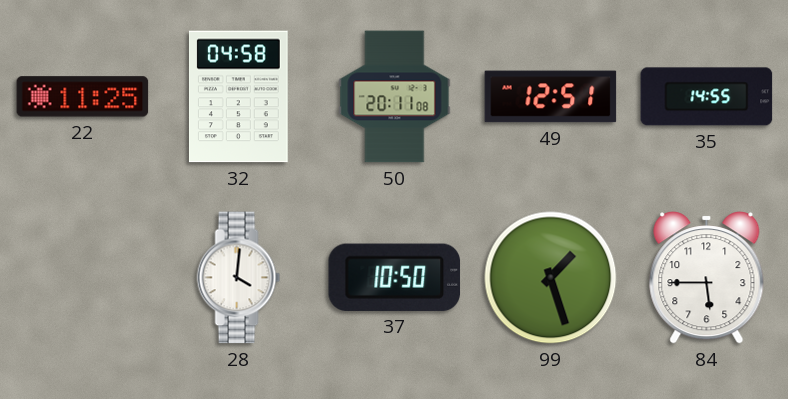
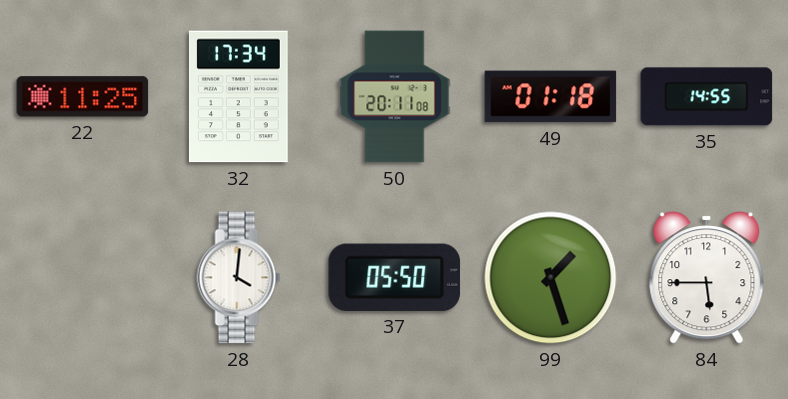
32: 04:58 -> 17:34 (238, 97)
49: 12:51 -> 01:18 (551, 97)
37: 10:50 -> 05:50 (395, 277)
